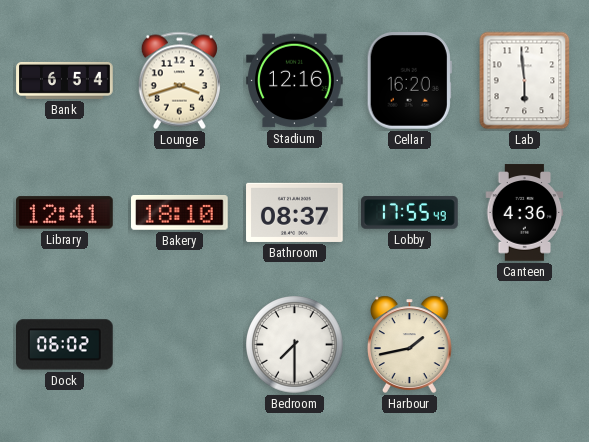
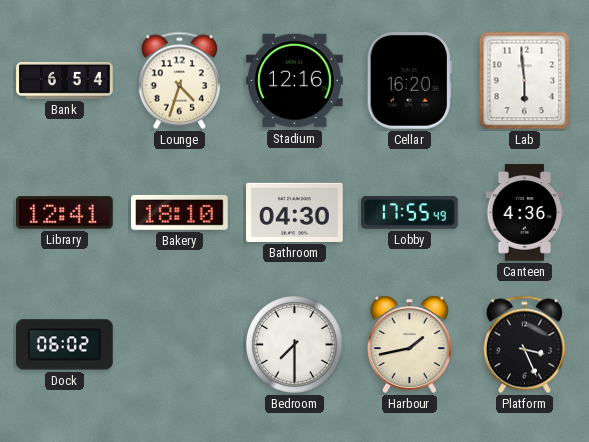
Lounge: 3:42 -> 4:33 (179, 81)
Bathroom: 08:37 -> 04:30 (295, 212)
Platform: none -> 3:26 (524, 345)
